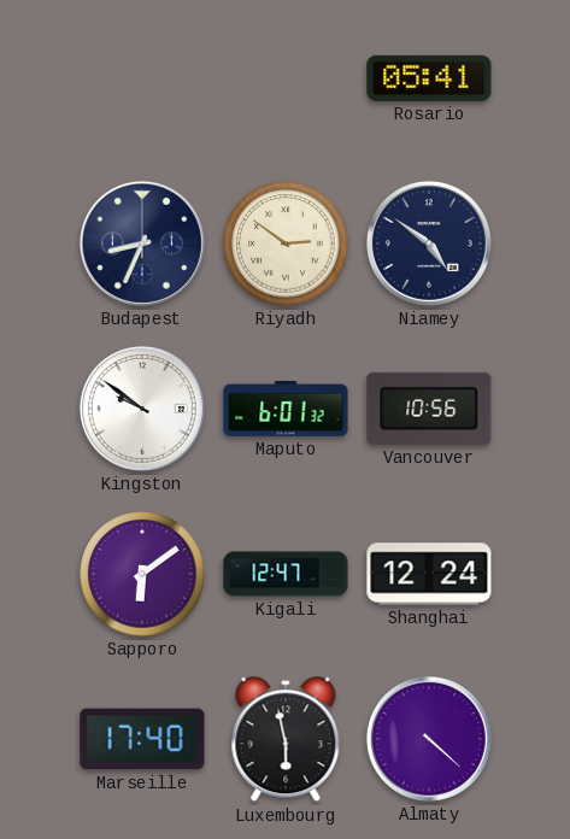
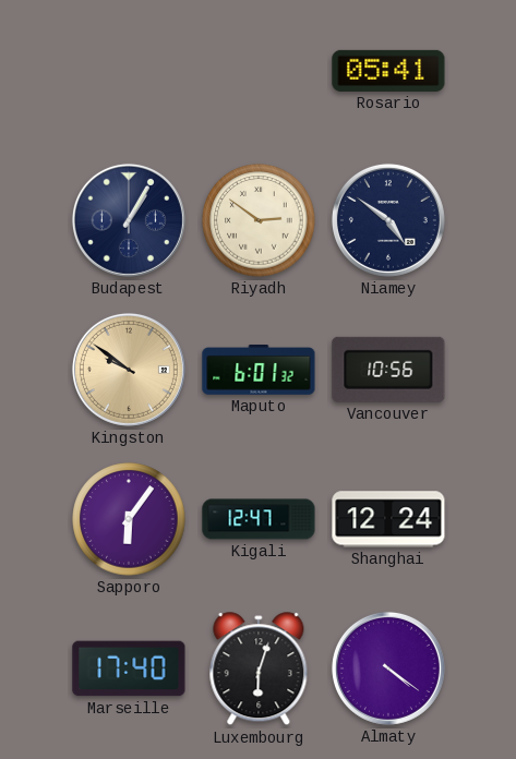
Budapest: 8:34 -> 1:05 (129, 220)
Kingston dial: white -> champagne (129, 370)
Sapporo: 6:09 -> 6:06 (129, 519)
Luxembourg: 5:58 -> 6:03 (259, 670)
Almaty: 4:22 -> 4:21 (388, 668)
